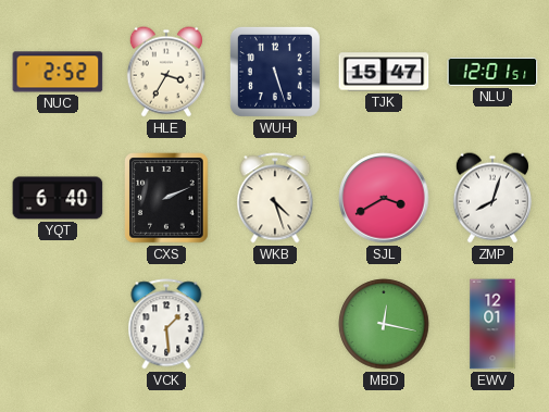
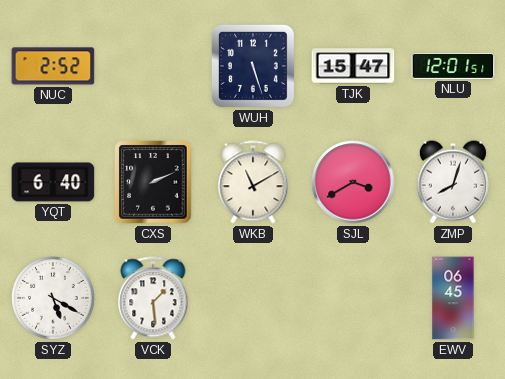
HLE: 3:35 -> none (166, 72)
WKB: 4:27 -> 11:10 (253, 182)
SYZ: none -> 5:20 (53, 298)
MBD: 12:17 -> none (384, 324)
EWV: 12:01 -> 06:45 (453, 298)
